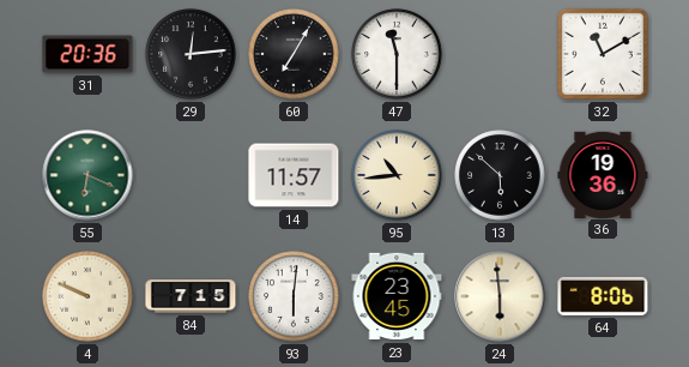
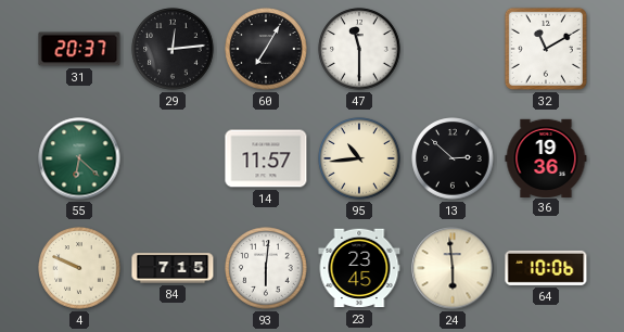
31: 20:36 -> 20:37 (79, 49)
55: 6:19 -> 6:22 (79, 158)
13: 5:52 -> 2:52 (453, 158)
64: 8:06 -> 10:06 (546, 268)
